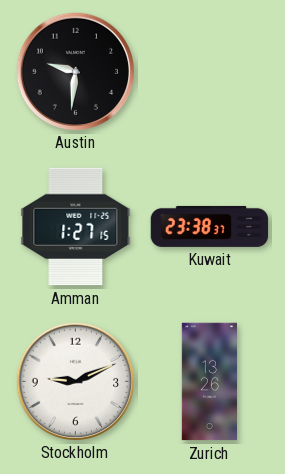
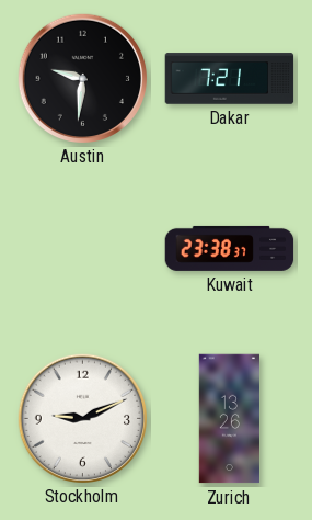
Dakar: none -> 7:21 (230, 79)
Amman: 1:27 -> none (76, 227)
